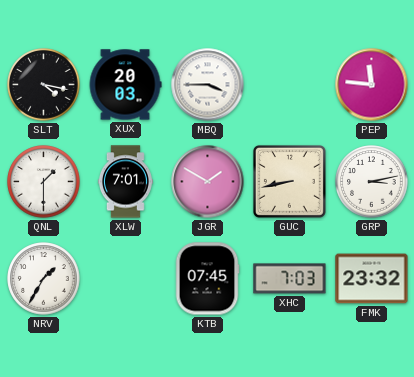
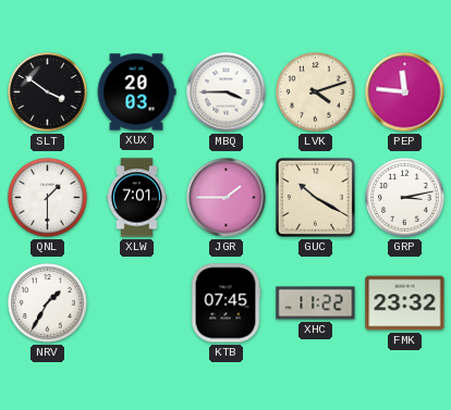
SLT: 4:17 -> 3:51 (48, 92)
LVK: none -> 4:12 (316, 92)
JGR: 1:50 -> 1:45 (227, 198)
GUC: 8:43 -> 10:20 (315, 197)
XHC: 7:03 -> 11:22 (316, 303)
